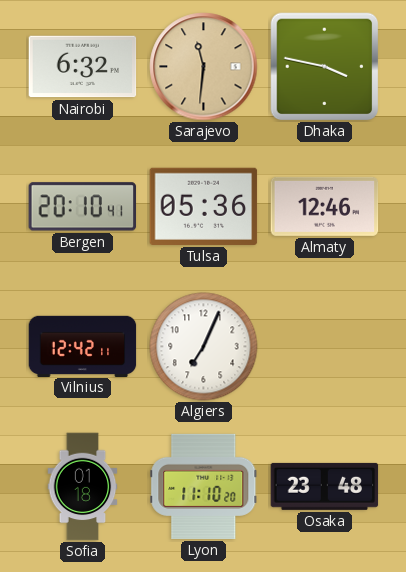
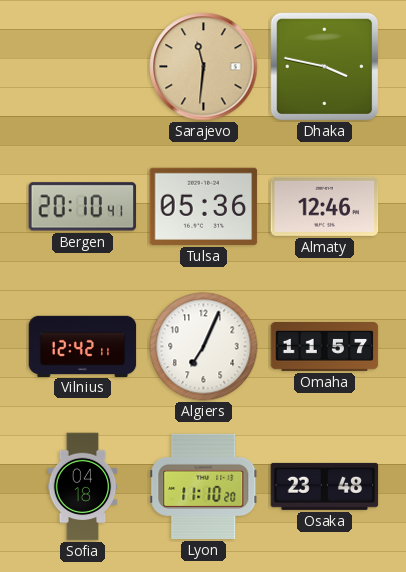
Nairobi: 6:32 -> none (83, 67)
Omaha: none -> 11:57 (325, 347)
Sofia: 01:18 -> 04:18 (83, 487)
